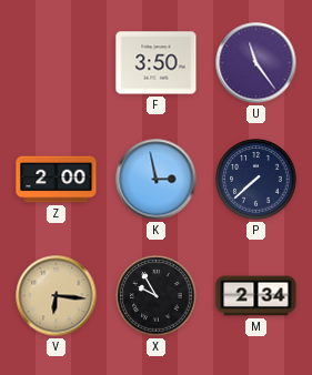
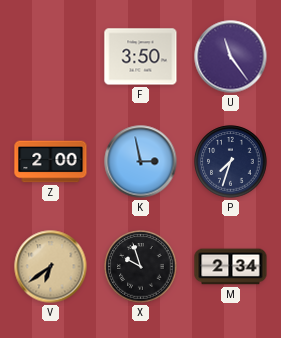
P: 7:38 -> 7:33 (231, 162)
V: 6:16 -> 6:39 (51, 267)
X: 9:55 -> 9:57 (141, 267)
